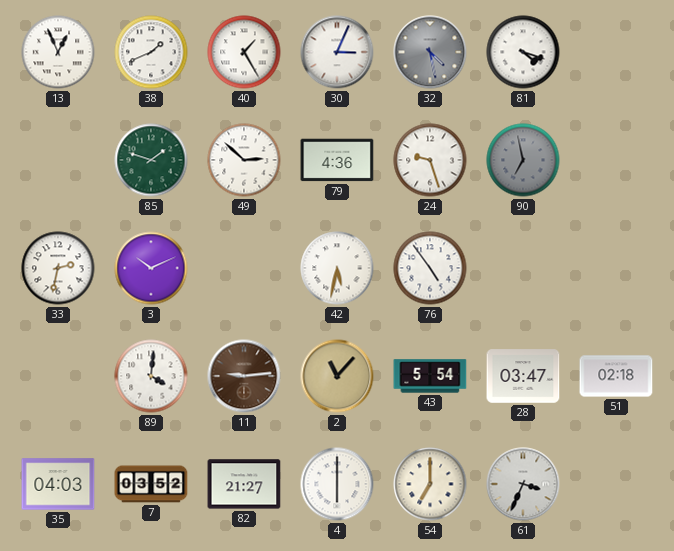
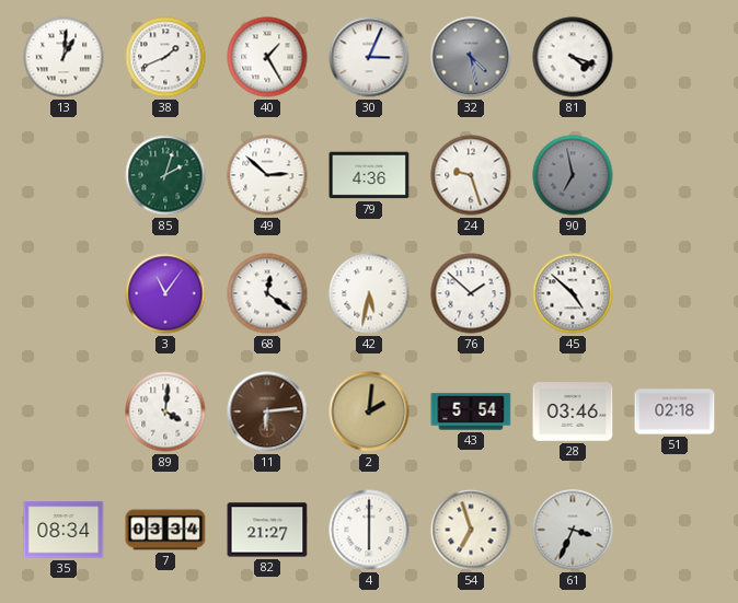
13: 12:56 -> 1:01 (64, 57)
85: 1:48 -> 2:03 (165, 175)
33: 2:32 -> none (58, 268)
3: 10:11 -> 11:06 (165, 293)
68: none -> 12:21 (267, 293)
76: 4:54 -> 1:52 (471, 293)
45: none -> 4:52 (573, 293)
11: 9:14 -> 6:14 (267, 411)
2: 11:07 -> 2:01 (369, 411)
28: 03:47 -> 03:46 (573, 411)
35: 04:03 -> 08:34 (64, 530)
7: 03:52 -> 03:34 (165, 530)
54: 7:00 -> 6:57 (471, 530)
